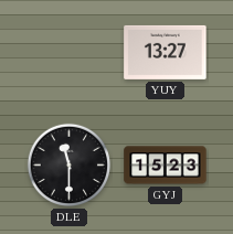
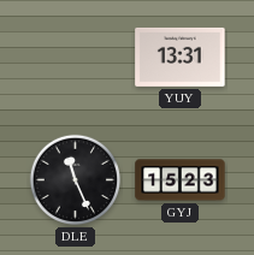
YUY: 13:27 -> 13:31 (181, 57)
DLE: 11:30 -> 11:26 (76, 180)
